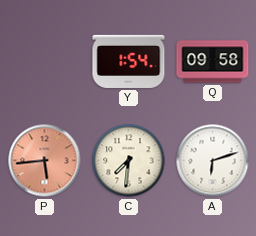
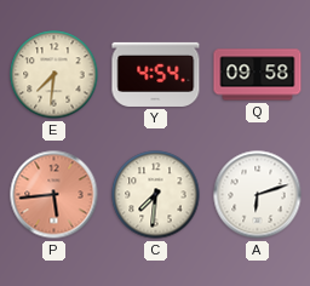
E: none -> 7:31 (54, 75)
Y: 1:54 -> 4:54 (156, 74)
